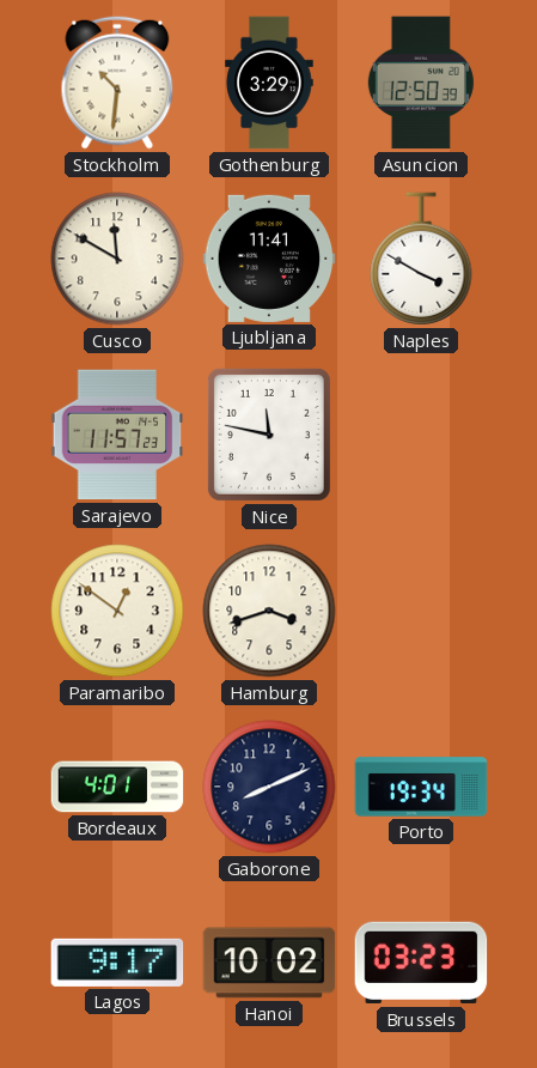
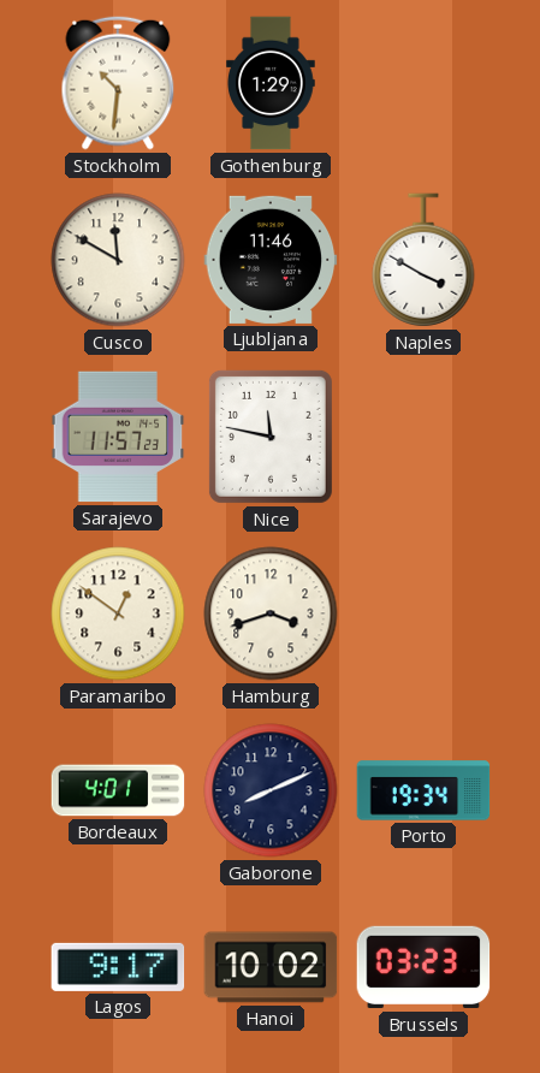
Gothenburg: 3:29 -> 1:29 (271, 83)
Asuncion: 12:50 -> none (421, 83)
Ljubljana: 11:41 -> 11:46 (271, 260)
